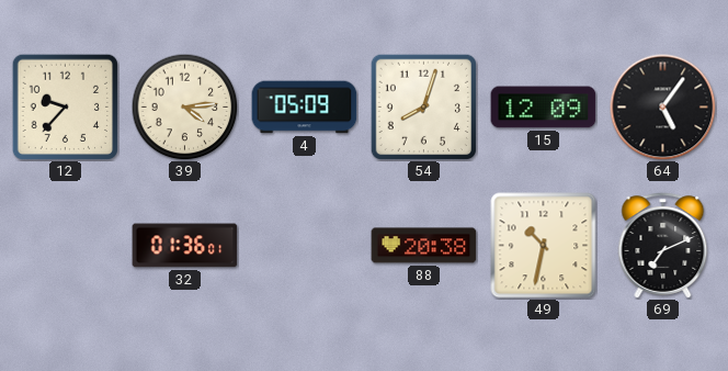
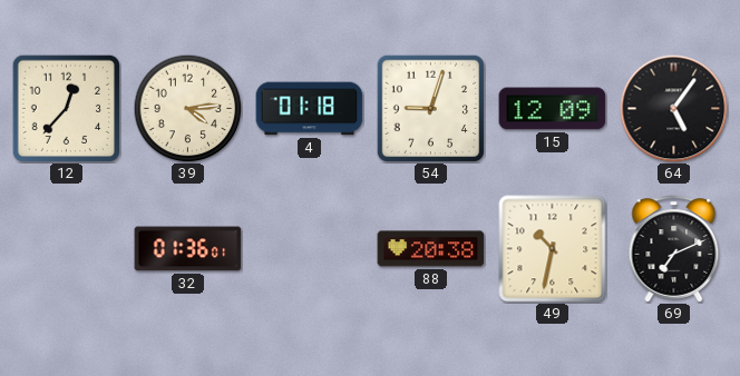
12: 9:37 -> 12:37 (66, 108)
4: 05:09 -> 01:18 (310, 109)
54: 8:03 -> 9:03 (430, 108)
